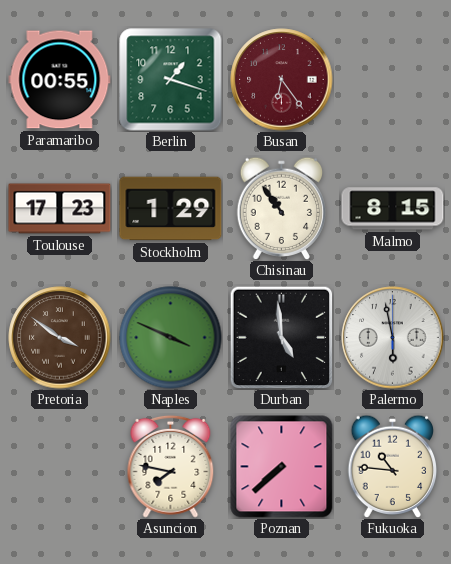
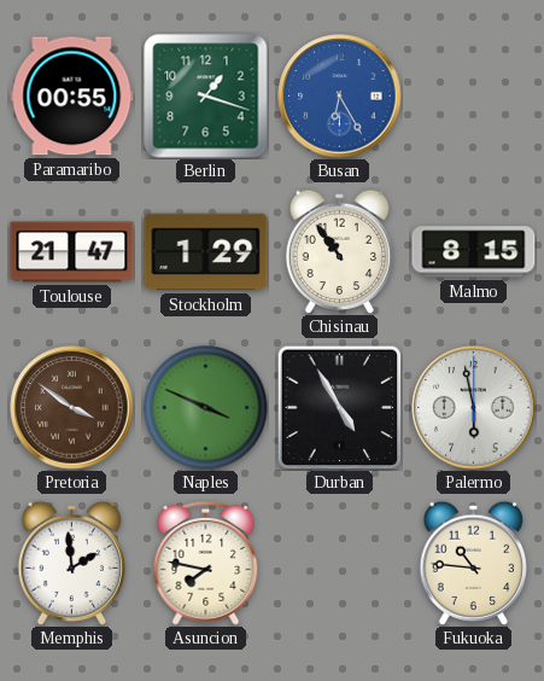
Busan: 6:24 -> 6:25 (340, 97)
Busan dial: burgundy -> blue (340, 97)
Toulouse: 17:23 -> 21:47 (72, 252)
Durban: 4:59 -> 4:55 (339, 407)
Memphis: none -> 1:59 (71, 563)
Poznan: 7:38 -> none (282, 467)
